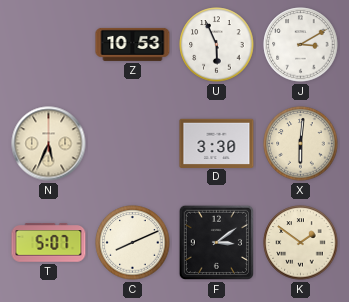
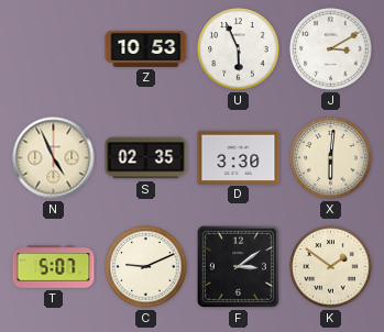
N: 5:34 -> 4:56 (54, 158)
S: none -> 02:35 (146, 158)
C: 8:11 -> 9:11 (146, 267)
